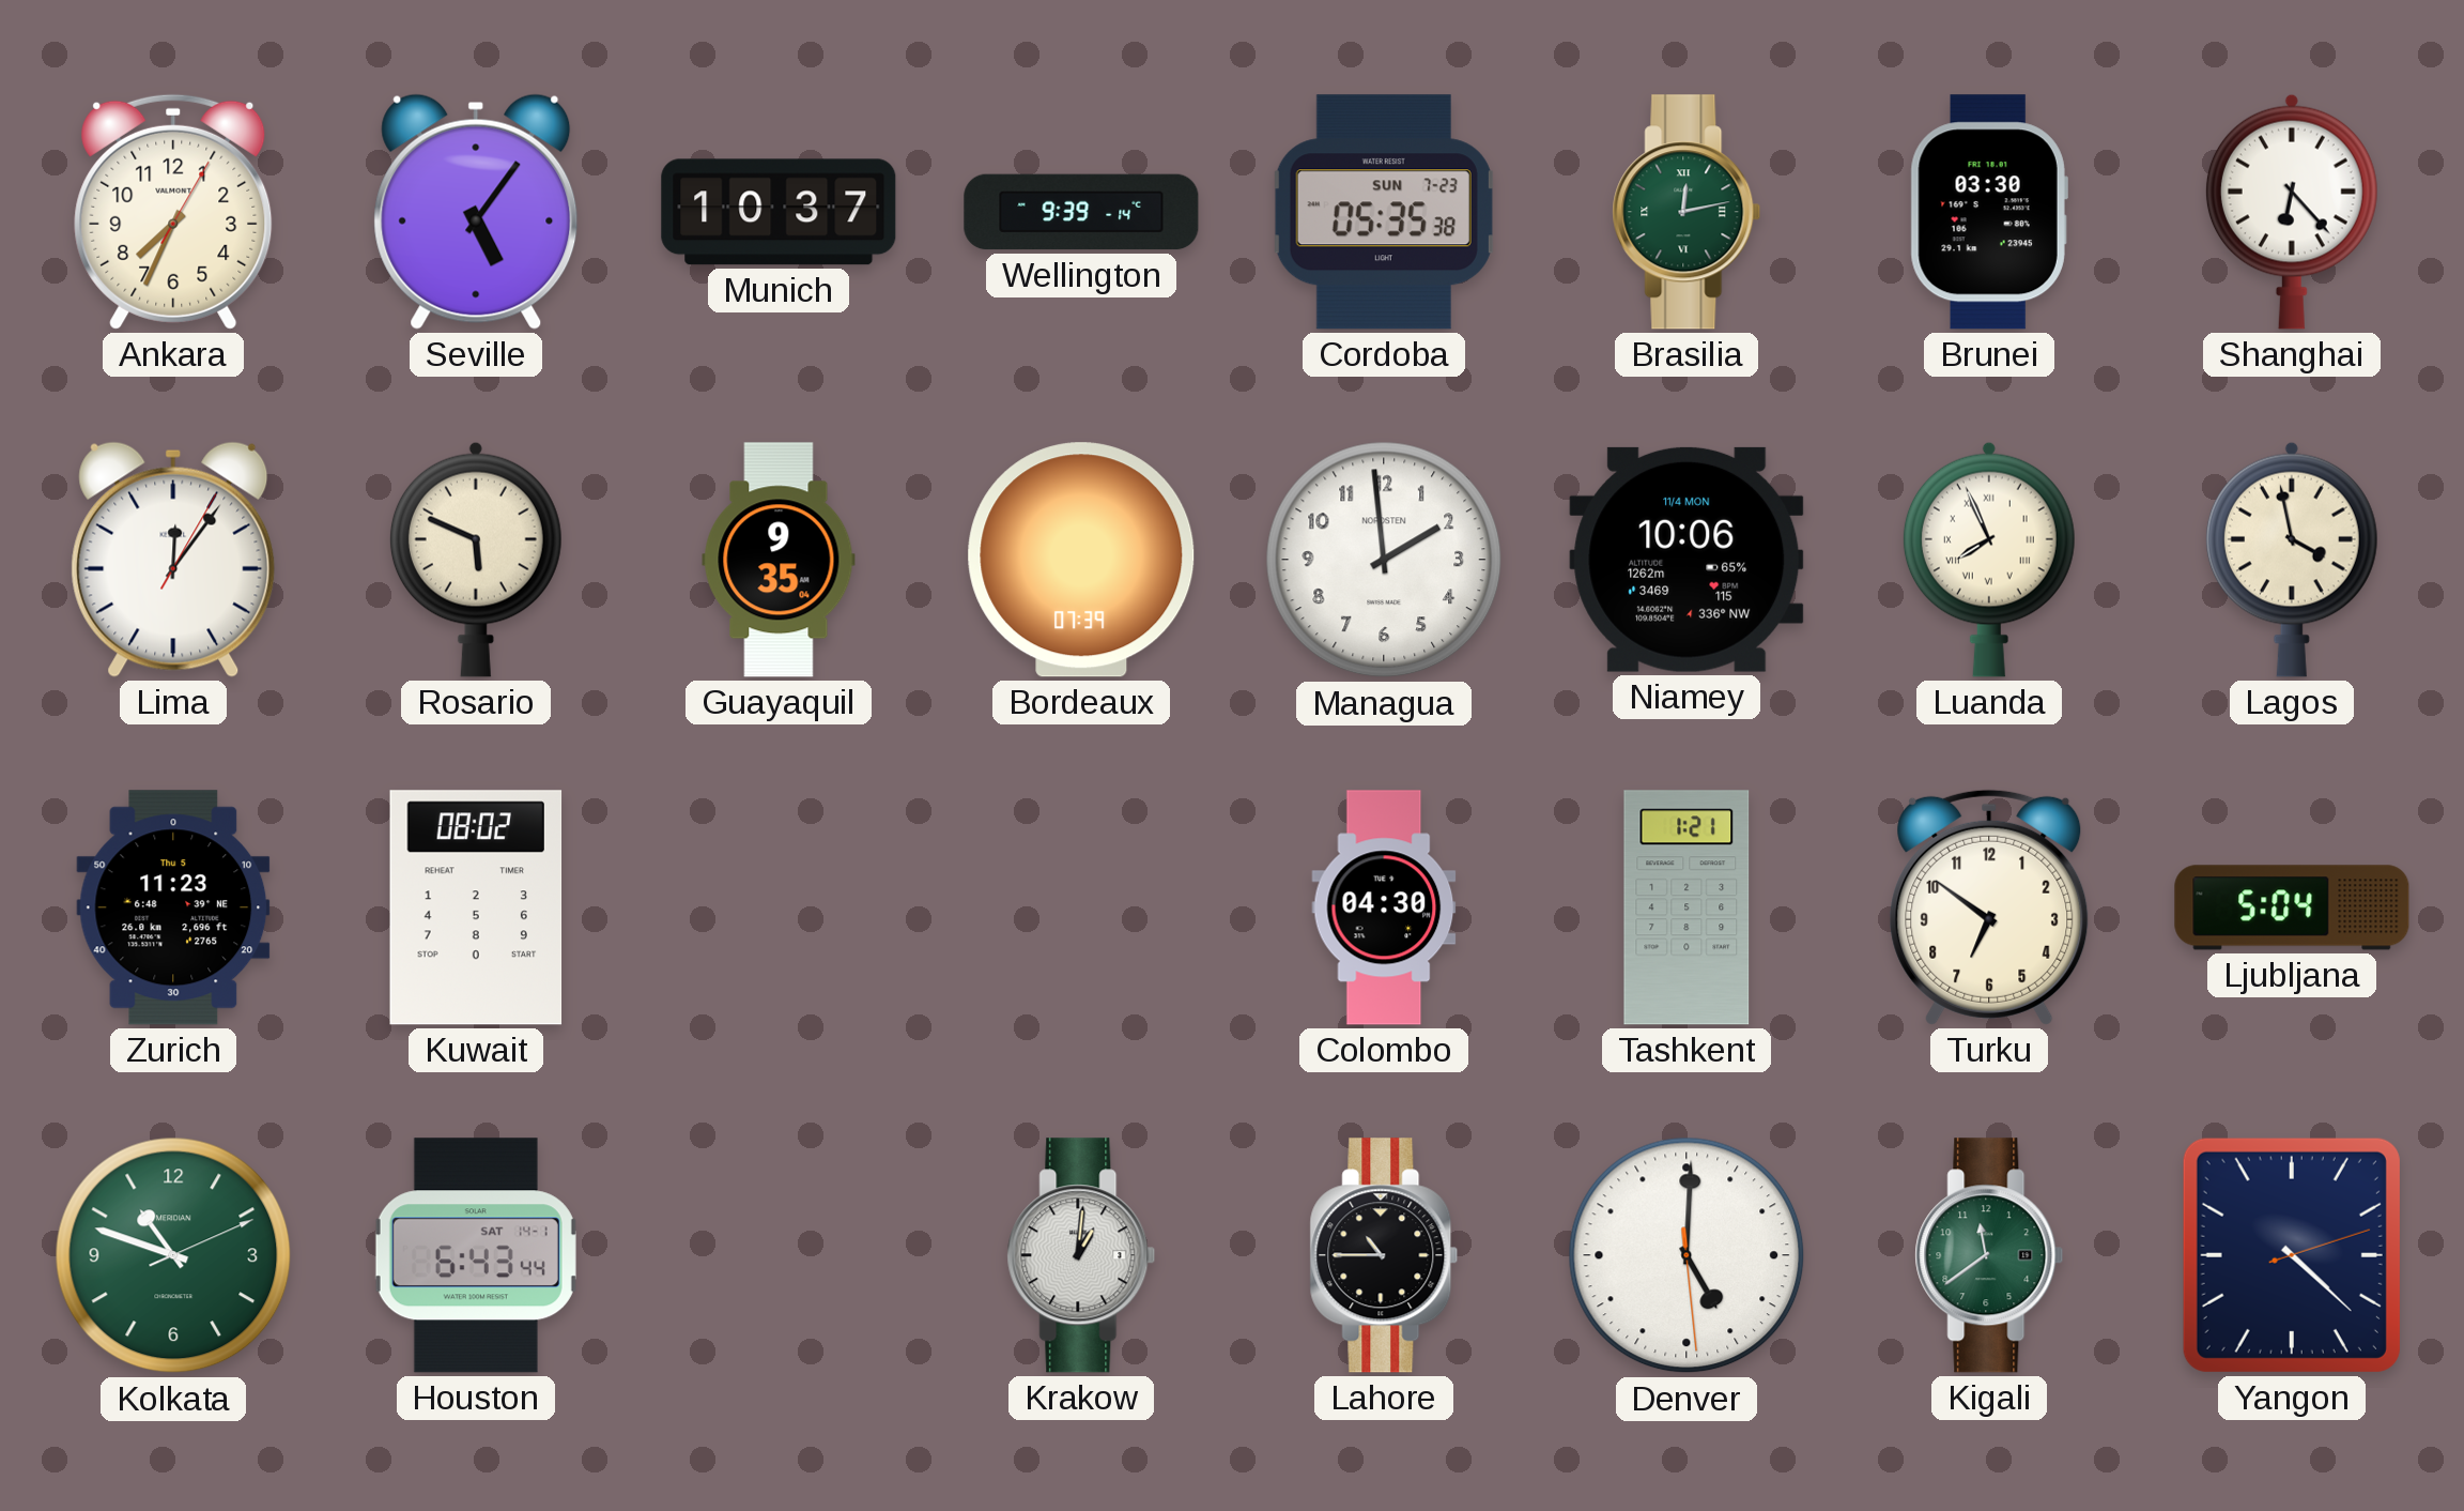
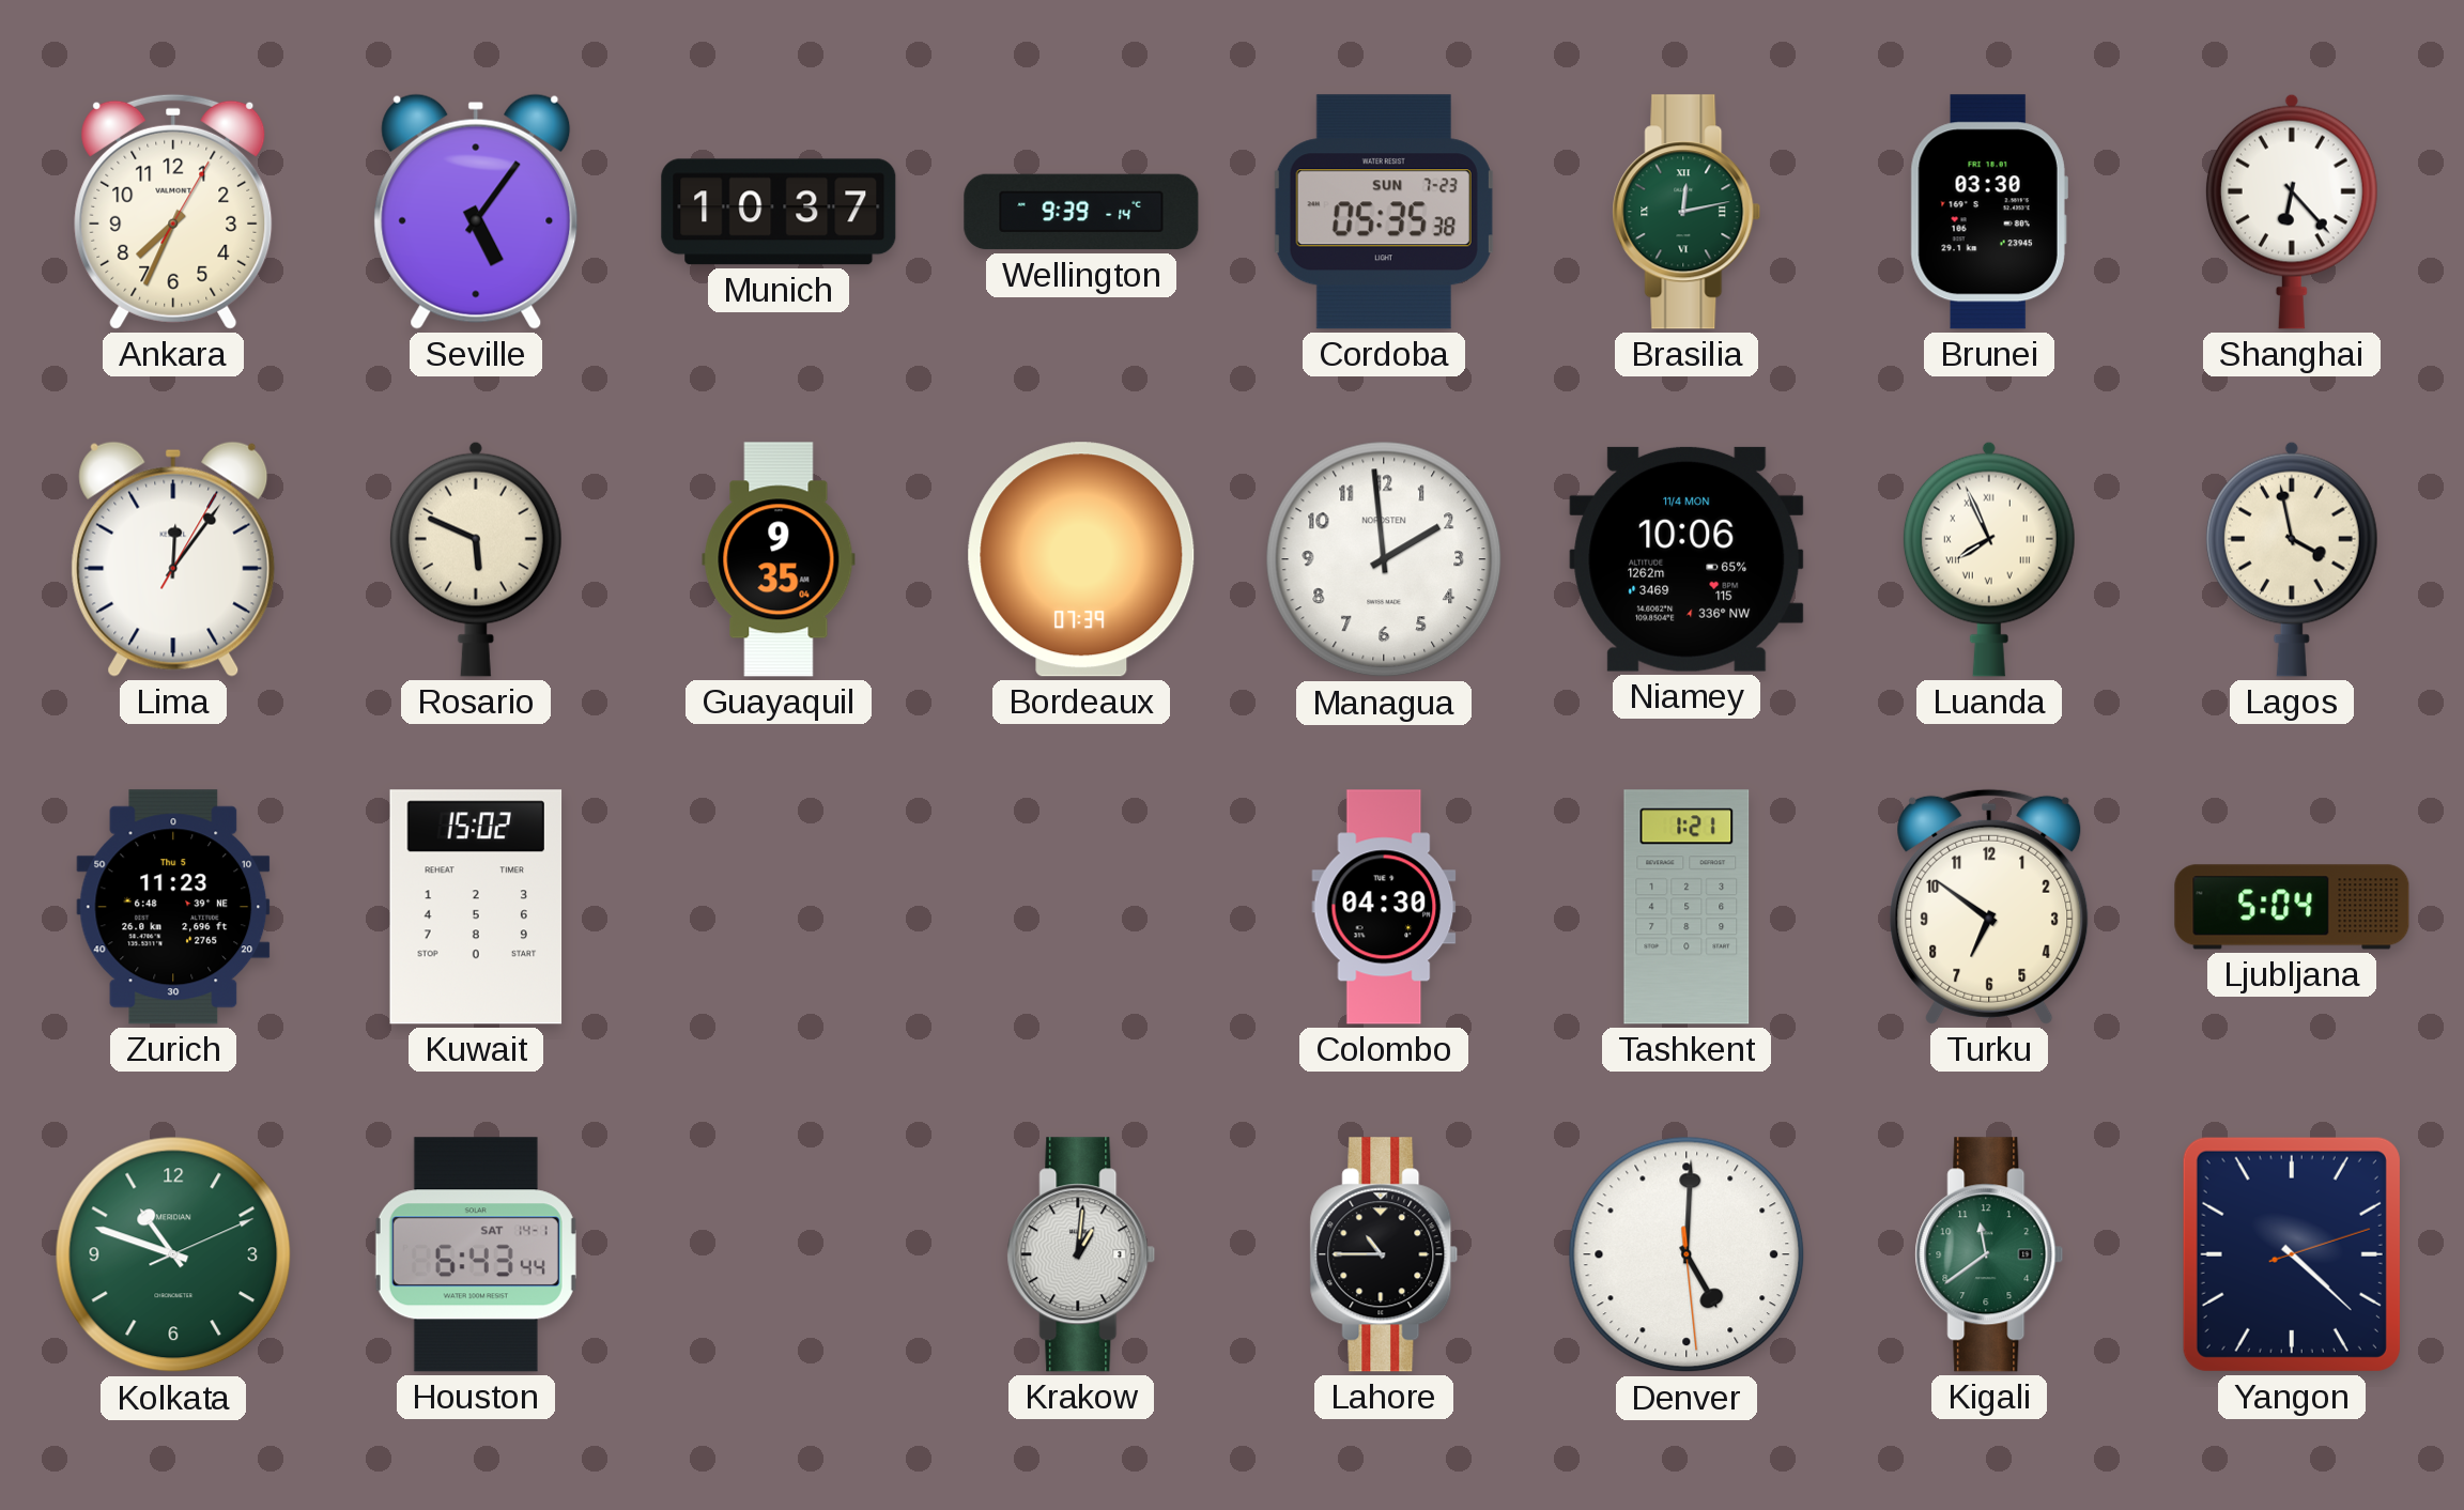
Kuwait: 08:02 -> 15:02 (476, 907)
